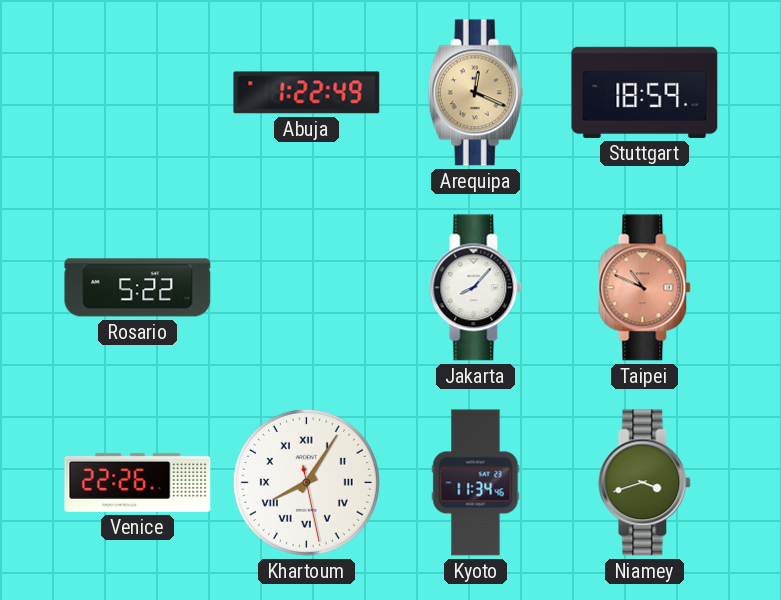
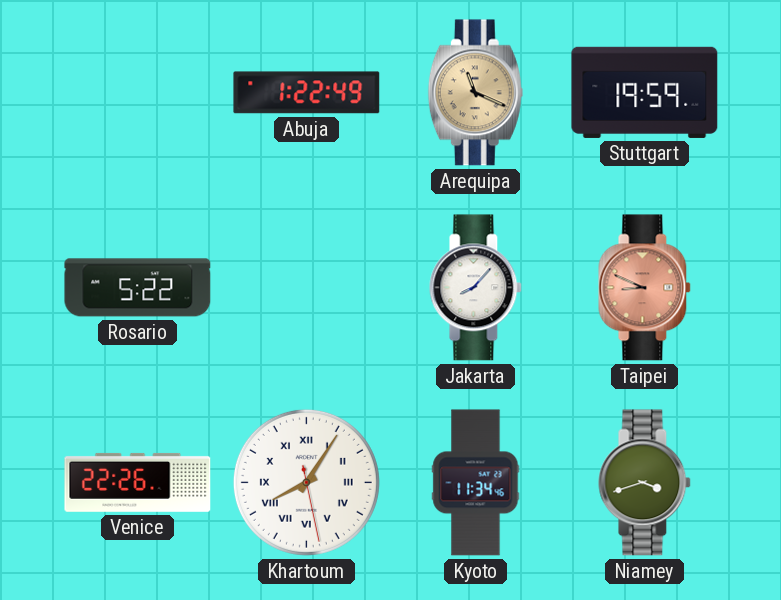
Arequipa: 12:19 -> 11:19 (475, 93)
Stuttgart: 18:59 -> 19:59 (645, 92)
Taipei: 10:49 -> 8:49 (645, 288)
